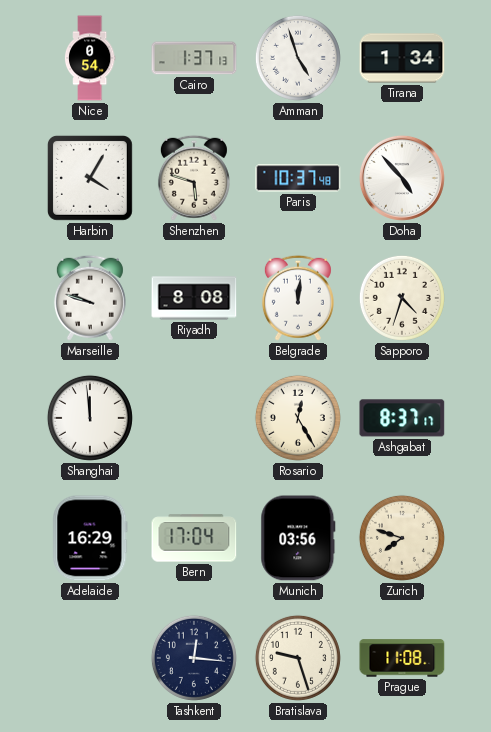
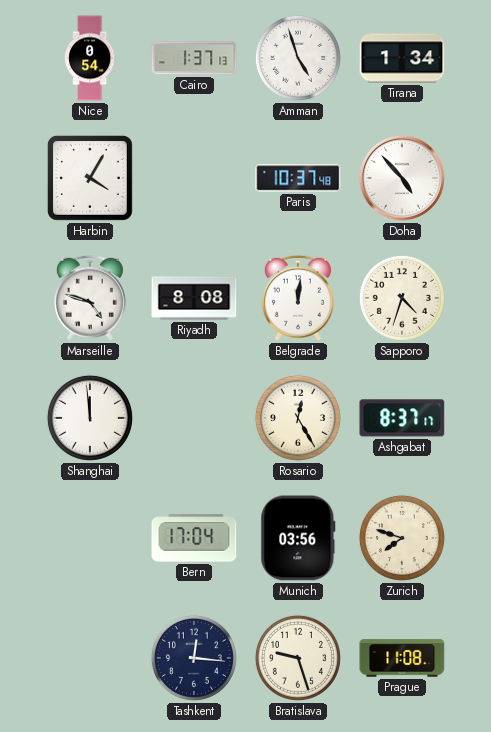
Shenzhen: 5:48 -> none (194, 178)
Marseille: 9:48 -> 4:48 (90, 298)
Adelaide: 16:29 -> none (90, 538)
